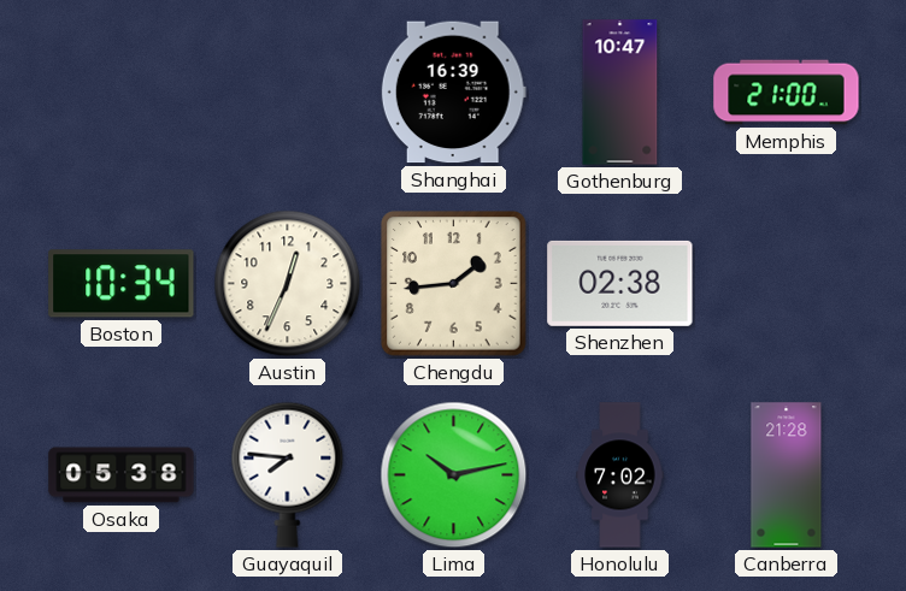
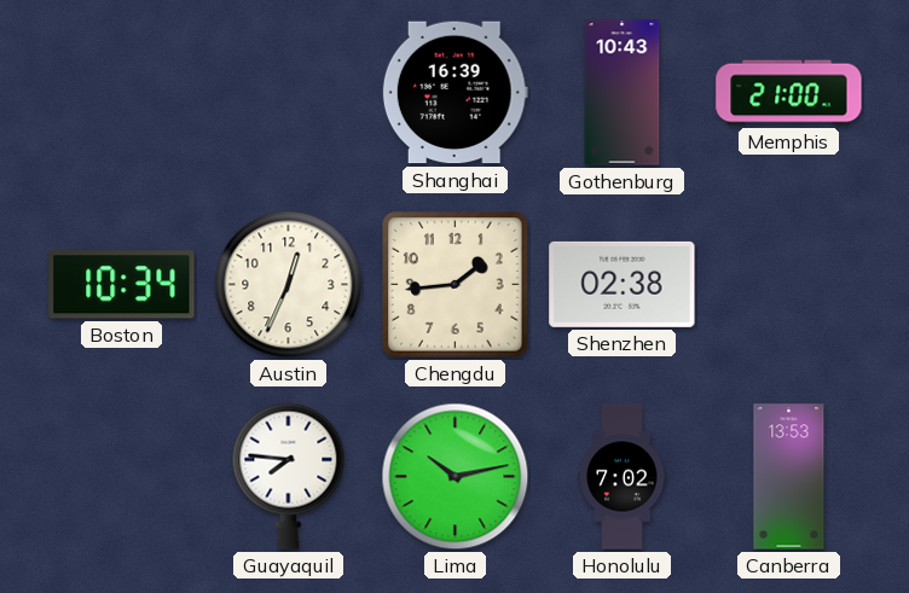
Gothenburg: 10:47 -> 10:43 (623, 93)
Osaka: 05:38 -> none (122, 475)
Canberra: 21:28 -> 13:53 (789, 477)
